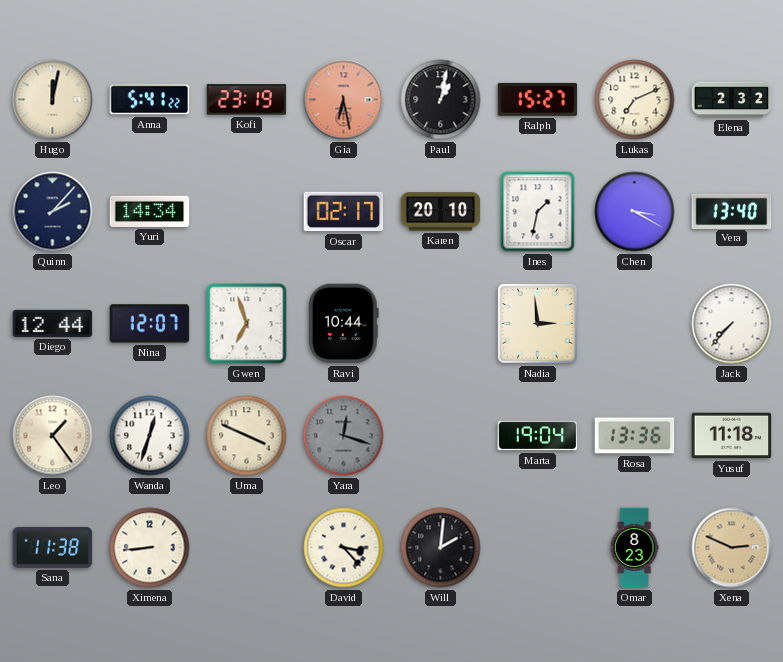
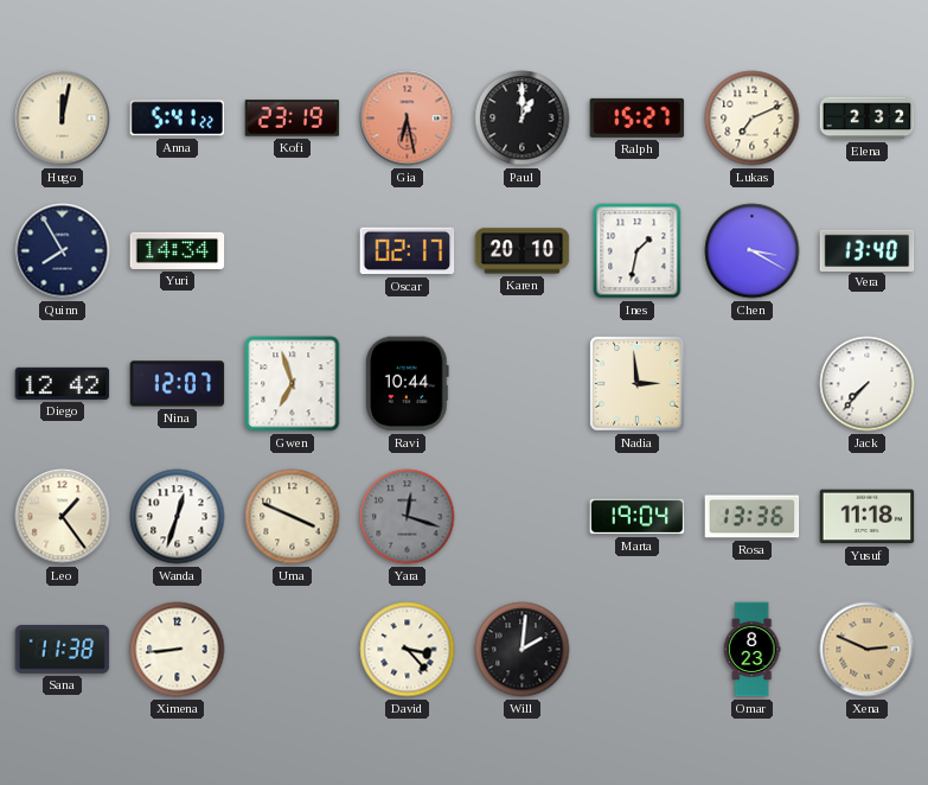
Paul: 1:02 -> 1:00 (523, 119)
Quinn: 2:07 -> 7:55 (63, 251)
Diego: 12:44 -> 12:42 (63, 383)
